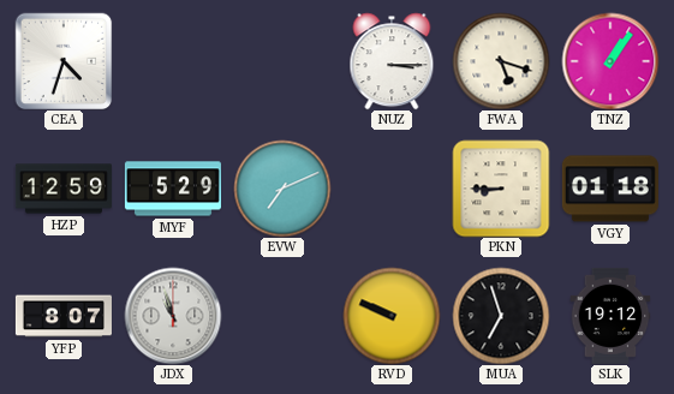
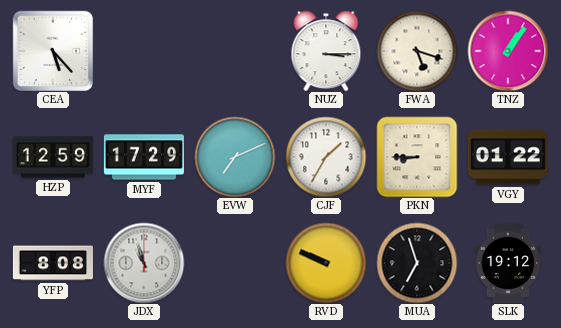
CEA: 4:33 -> 5:23 (53, 51)
MYF: 5:29 -> 17:29 (144, 157)
CJF: none -> 1:35 (326, 157)
VGY: 01:18 -> 01:22 (508, 157)
YFP: 8:07 -> 8:08 (53, 263)
